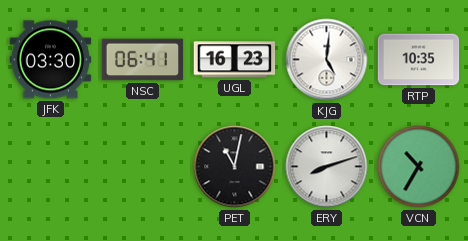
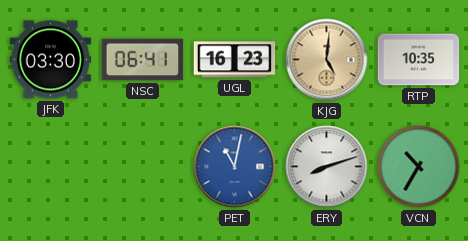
KJG dial: white -> champagne (327, 60)
PET dial: black -> blue (235, 167)
